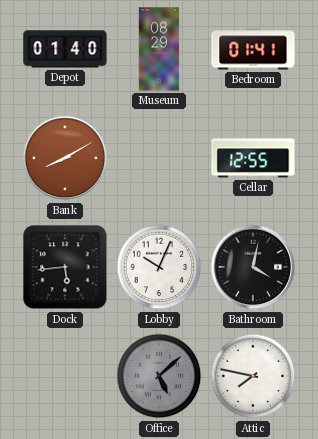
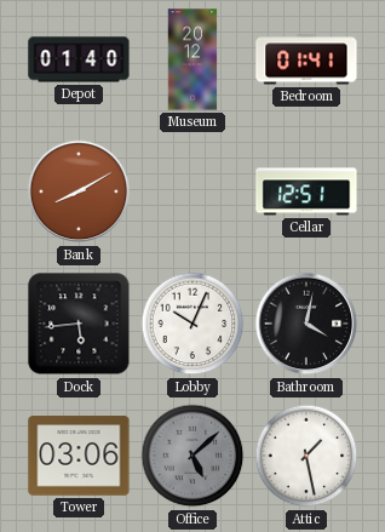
Museum: 08:29 -> 20:12 (192, 59)
Cellar: 12:55 -> 12:51 (306, 191)
Tower: none -> 03:06 (79, 456)
Attic: 7:47 -> 1:28 (306, 456)
